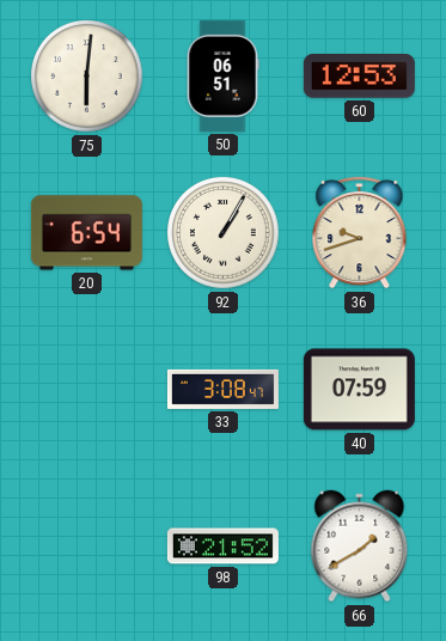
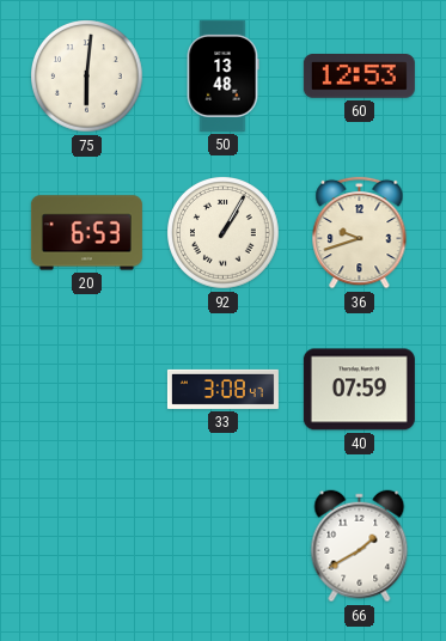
50: 06:51 -> 13:48 (222, 75)
20: 6:54 -> 6:53 (86, 233)
98: 21:52 -> none (222, 547)
